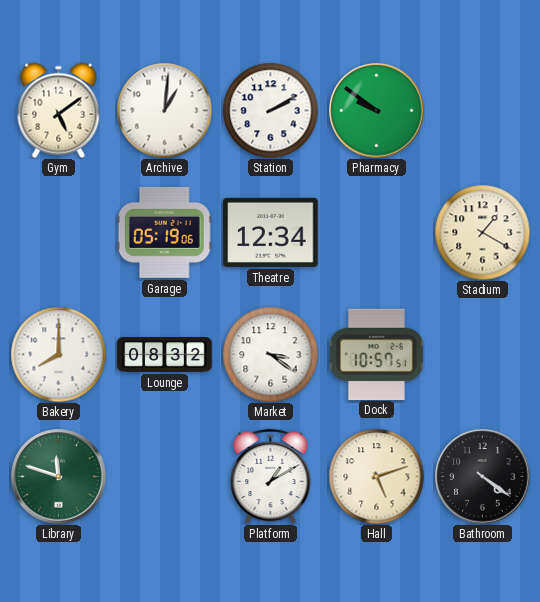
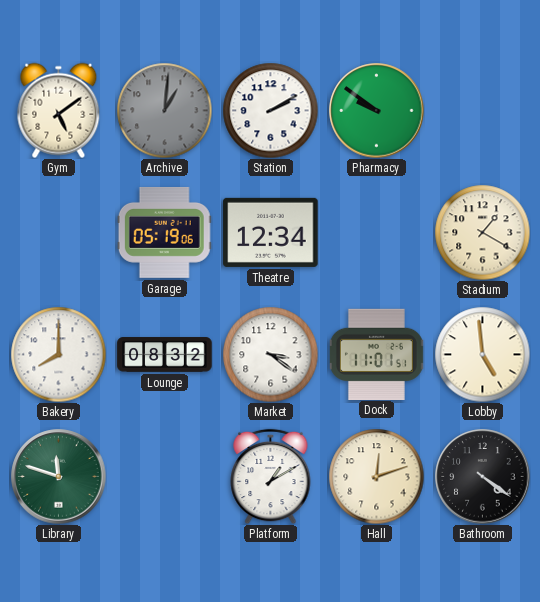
Archive dial: white -> grey (164, 110)
Dock: 10:57 -> 11:01 (376, 354)
Lobby: none -> 4:59 (482, 354)
Hall: 5:12 -> 12:12 (376, 476)
